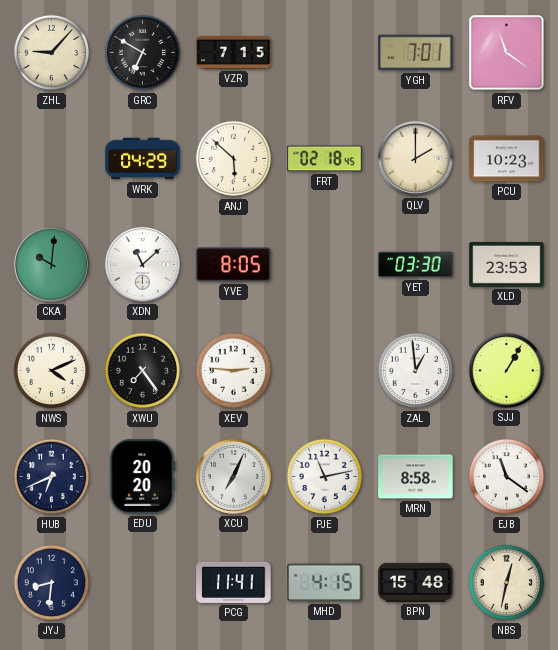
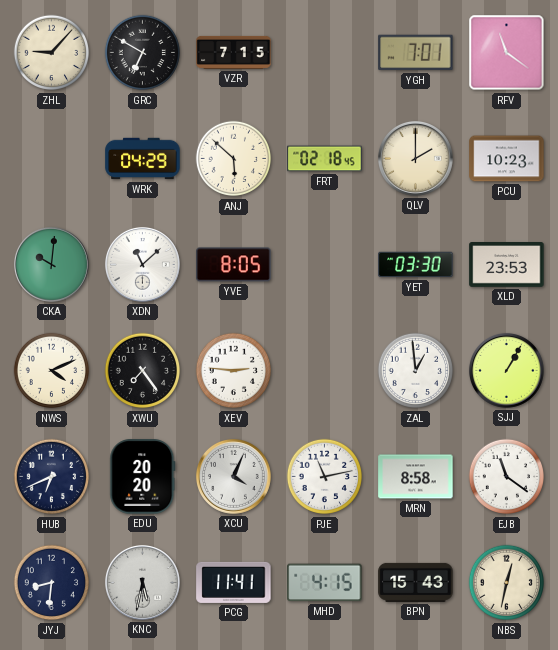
XCU: 7:04 -> 4:04 (233, 476)
KNC: none -> 5:32 (142, 582)
BPN: 15:48 -> 15:43 (416, 582)
